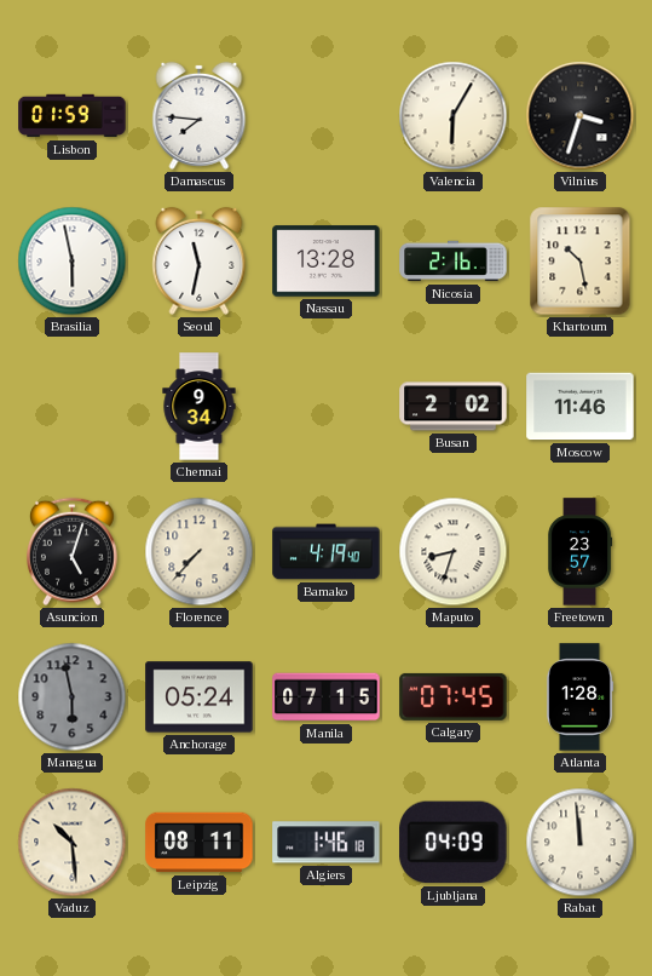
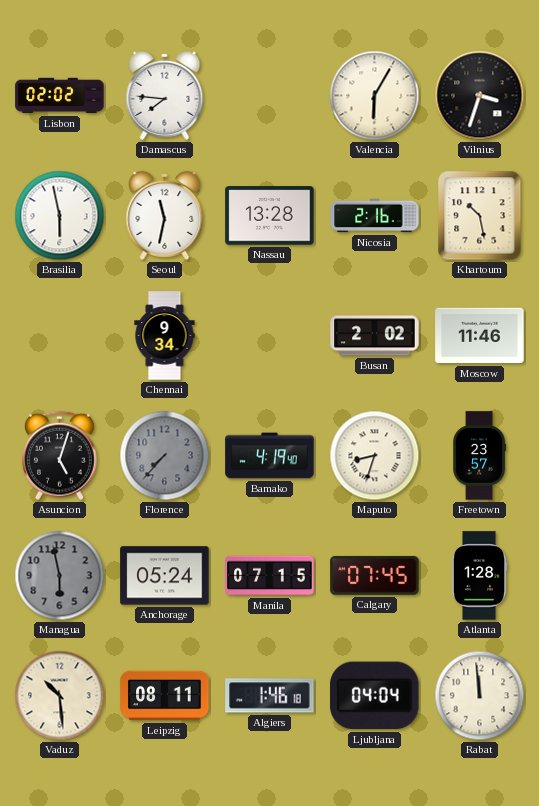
Lisbon: 01:59 -> 02:02 (60, 96)
Florence dial: cream -> grey (165, 456)
Ljubljana: 04:09 -> 04:04 (375, 696)
